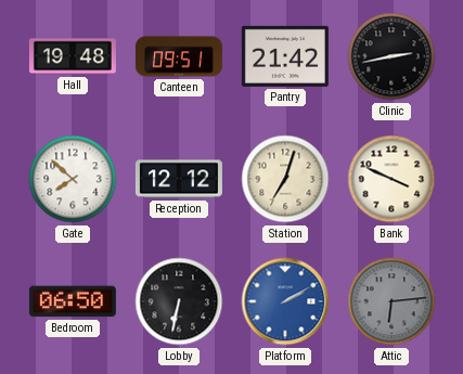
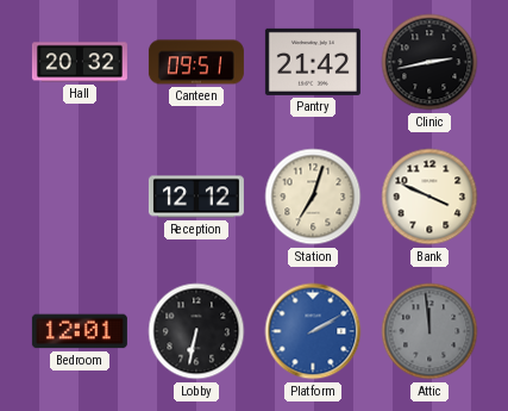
Hall: 19:48 -> 20:32 (80, 62)
Gate: 7:52 -> none (73, 179)
Bedroom: 06:50 -> 12:01 (80, 331)
Attic: 6:14 -> 11:59 (429, 331)
